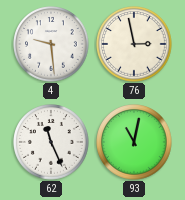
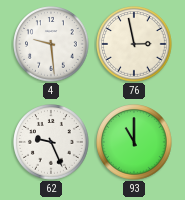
62: 11:26 -> 9:26 (51, 142)
93: 11:02 -> 11:00 (134, 142)
